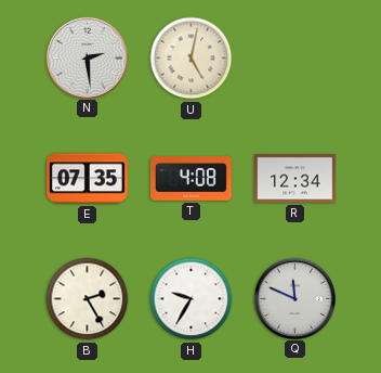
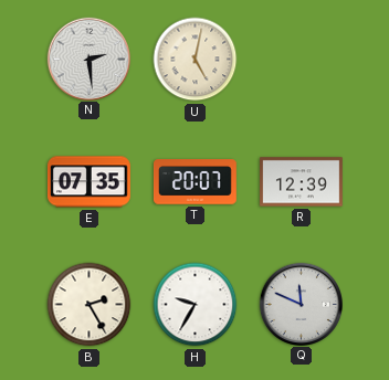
T: 4:08 -> 20:07 (196, 182)
R: 12:34 -> 12:39 (302, 182)
